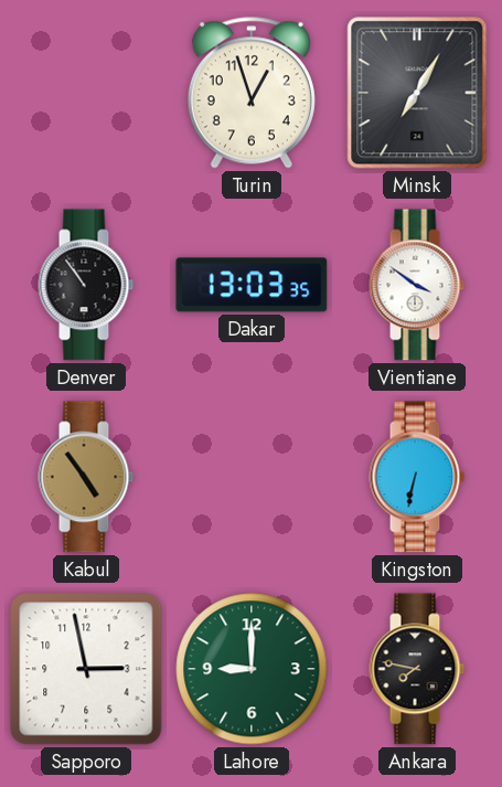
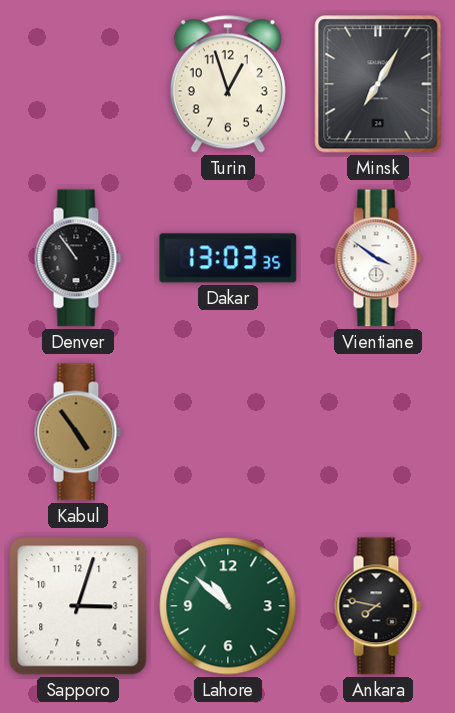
Kingston: 6:32 -> none (417, 477)
Sapporo: 2:58 -> 3:03 (78, 606)
Lahore: 9:00 -> 10:52 (228, 606)
